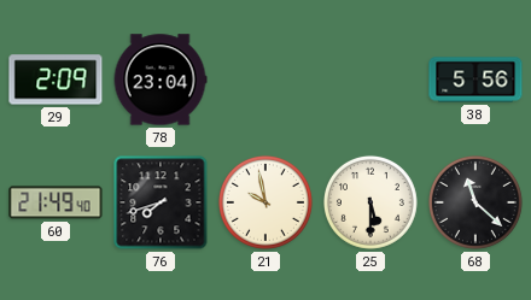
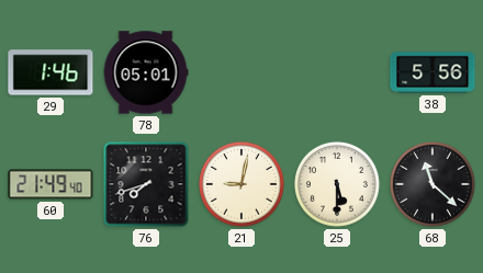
29: 2:09 -> 1:46 (50, 72)
78: 23:04 -> 05:01 (146, 72)
21: 9:58 -> 9:02 (241, 184)
